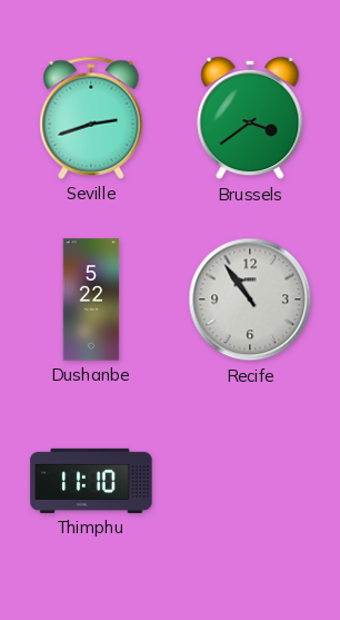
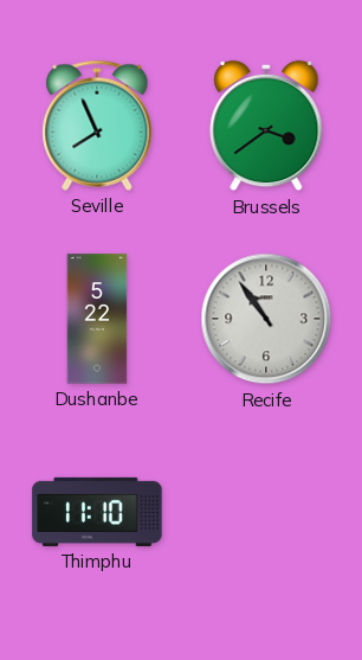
Seville: 2:42 -> 7:56 (97, 126)
